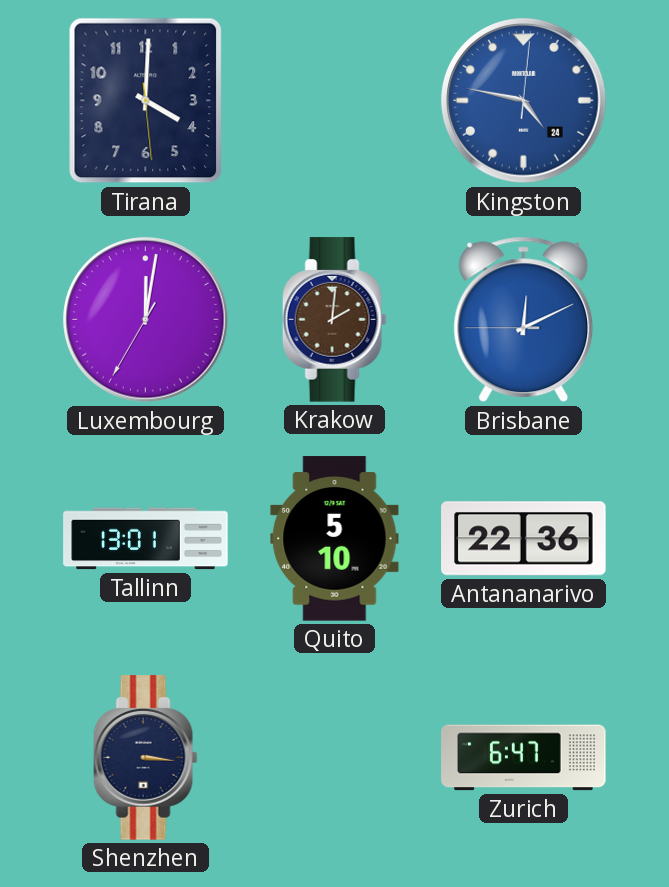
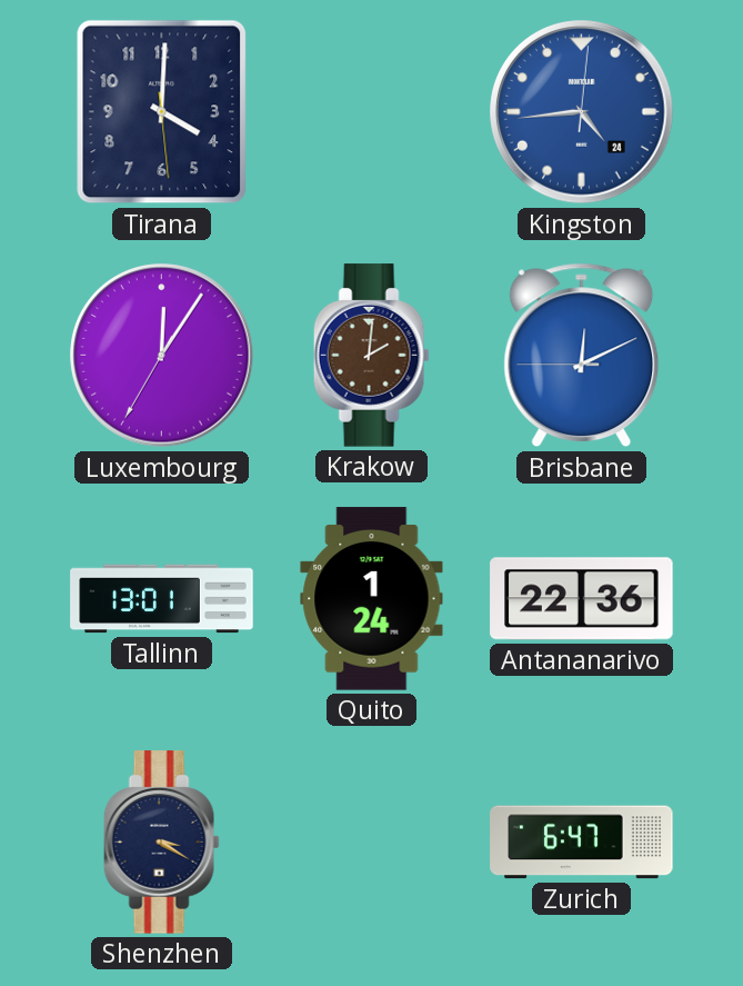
Kingston: 4:47 -> 4:44 (582, 112)
Luxembourg: 12:01 -> 12:05 (162, 356)
Quito: 5:10 -> 1:24 (372, 599)
Shenzhen: 3:16 -> 3:20 (161, 843)
